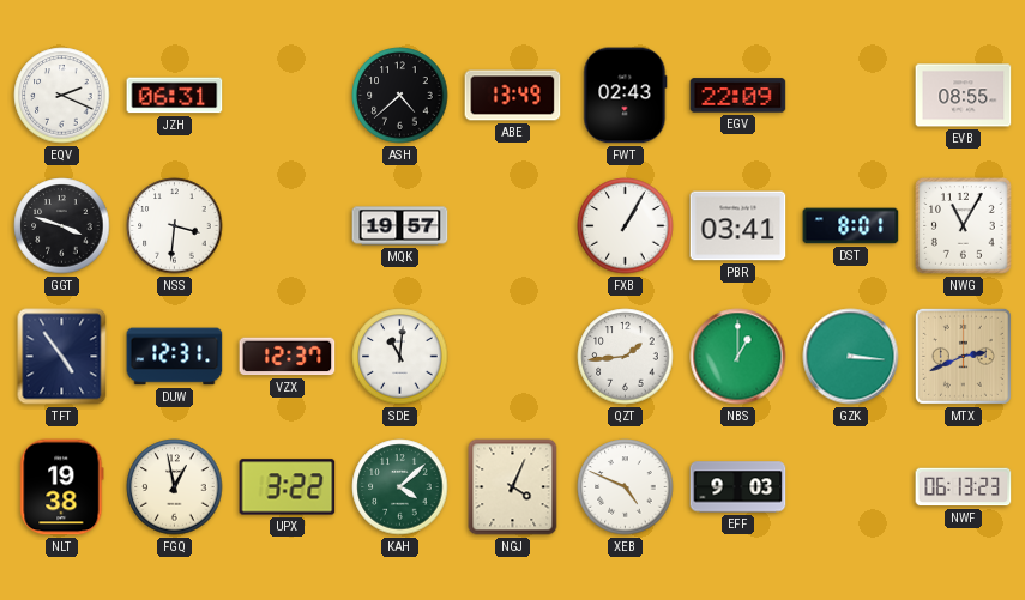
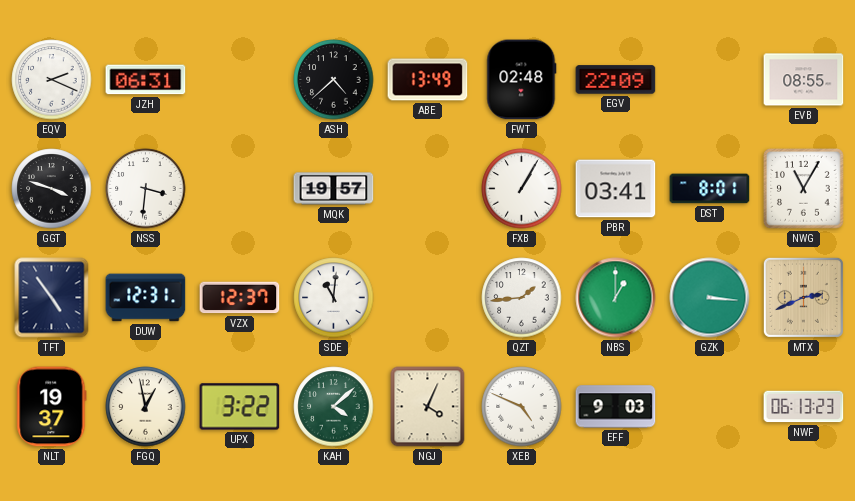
FWT: 02:43 -> 02:48 (522, 80)
NLT: 19:38 -> 19:37 (52, 407)
